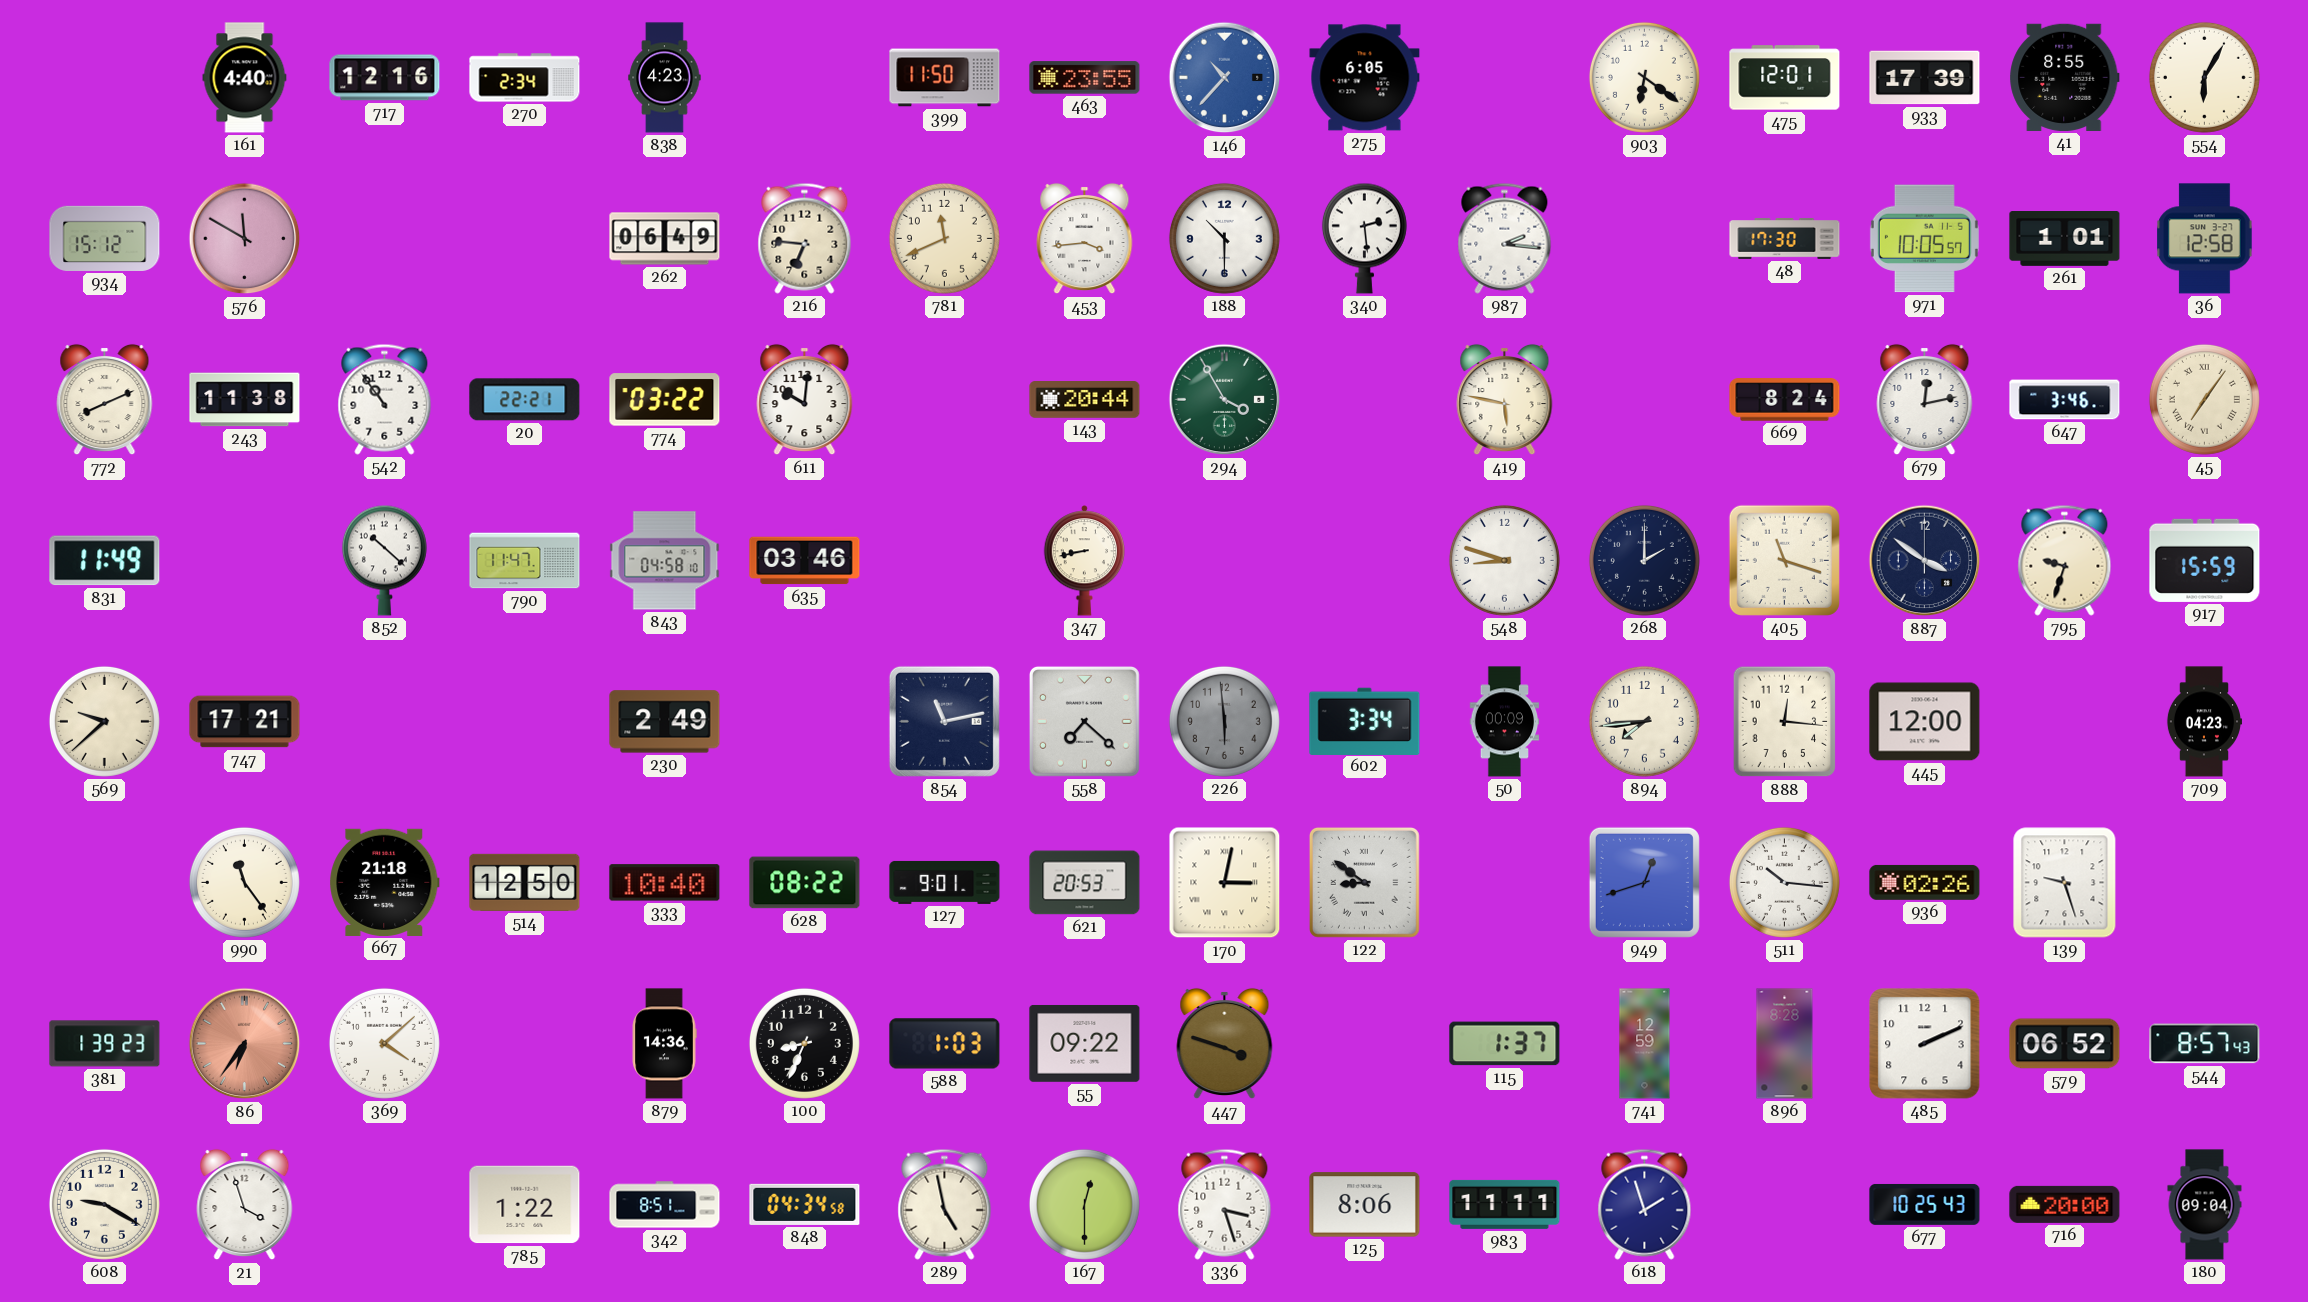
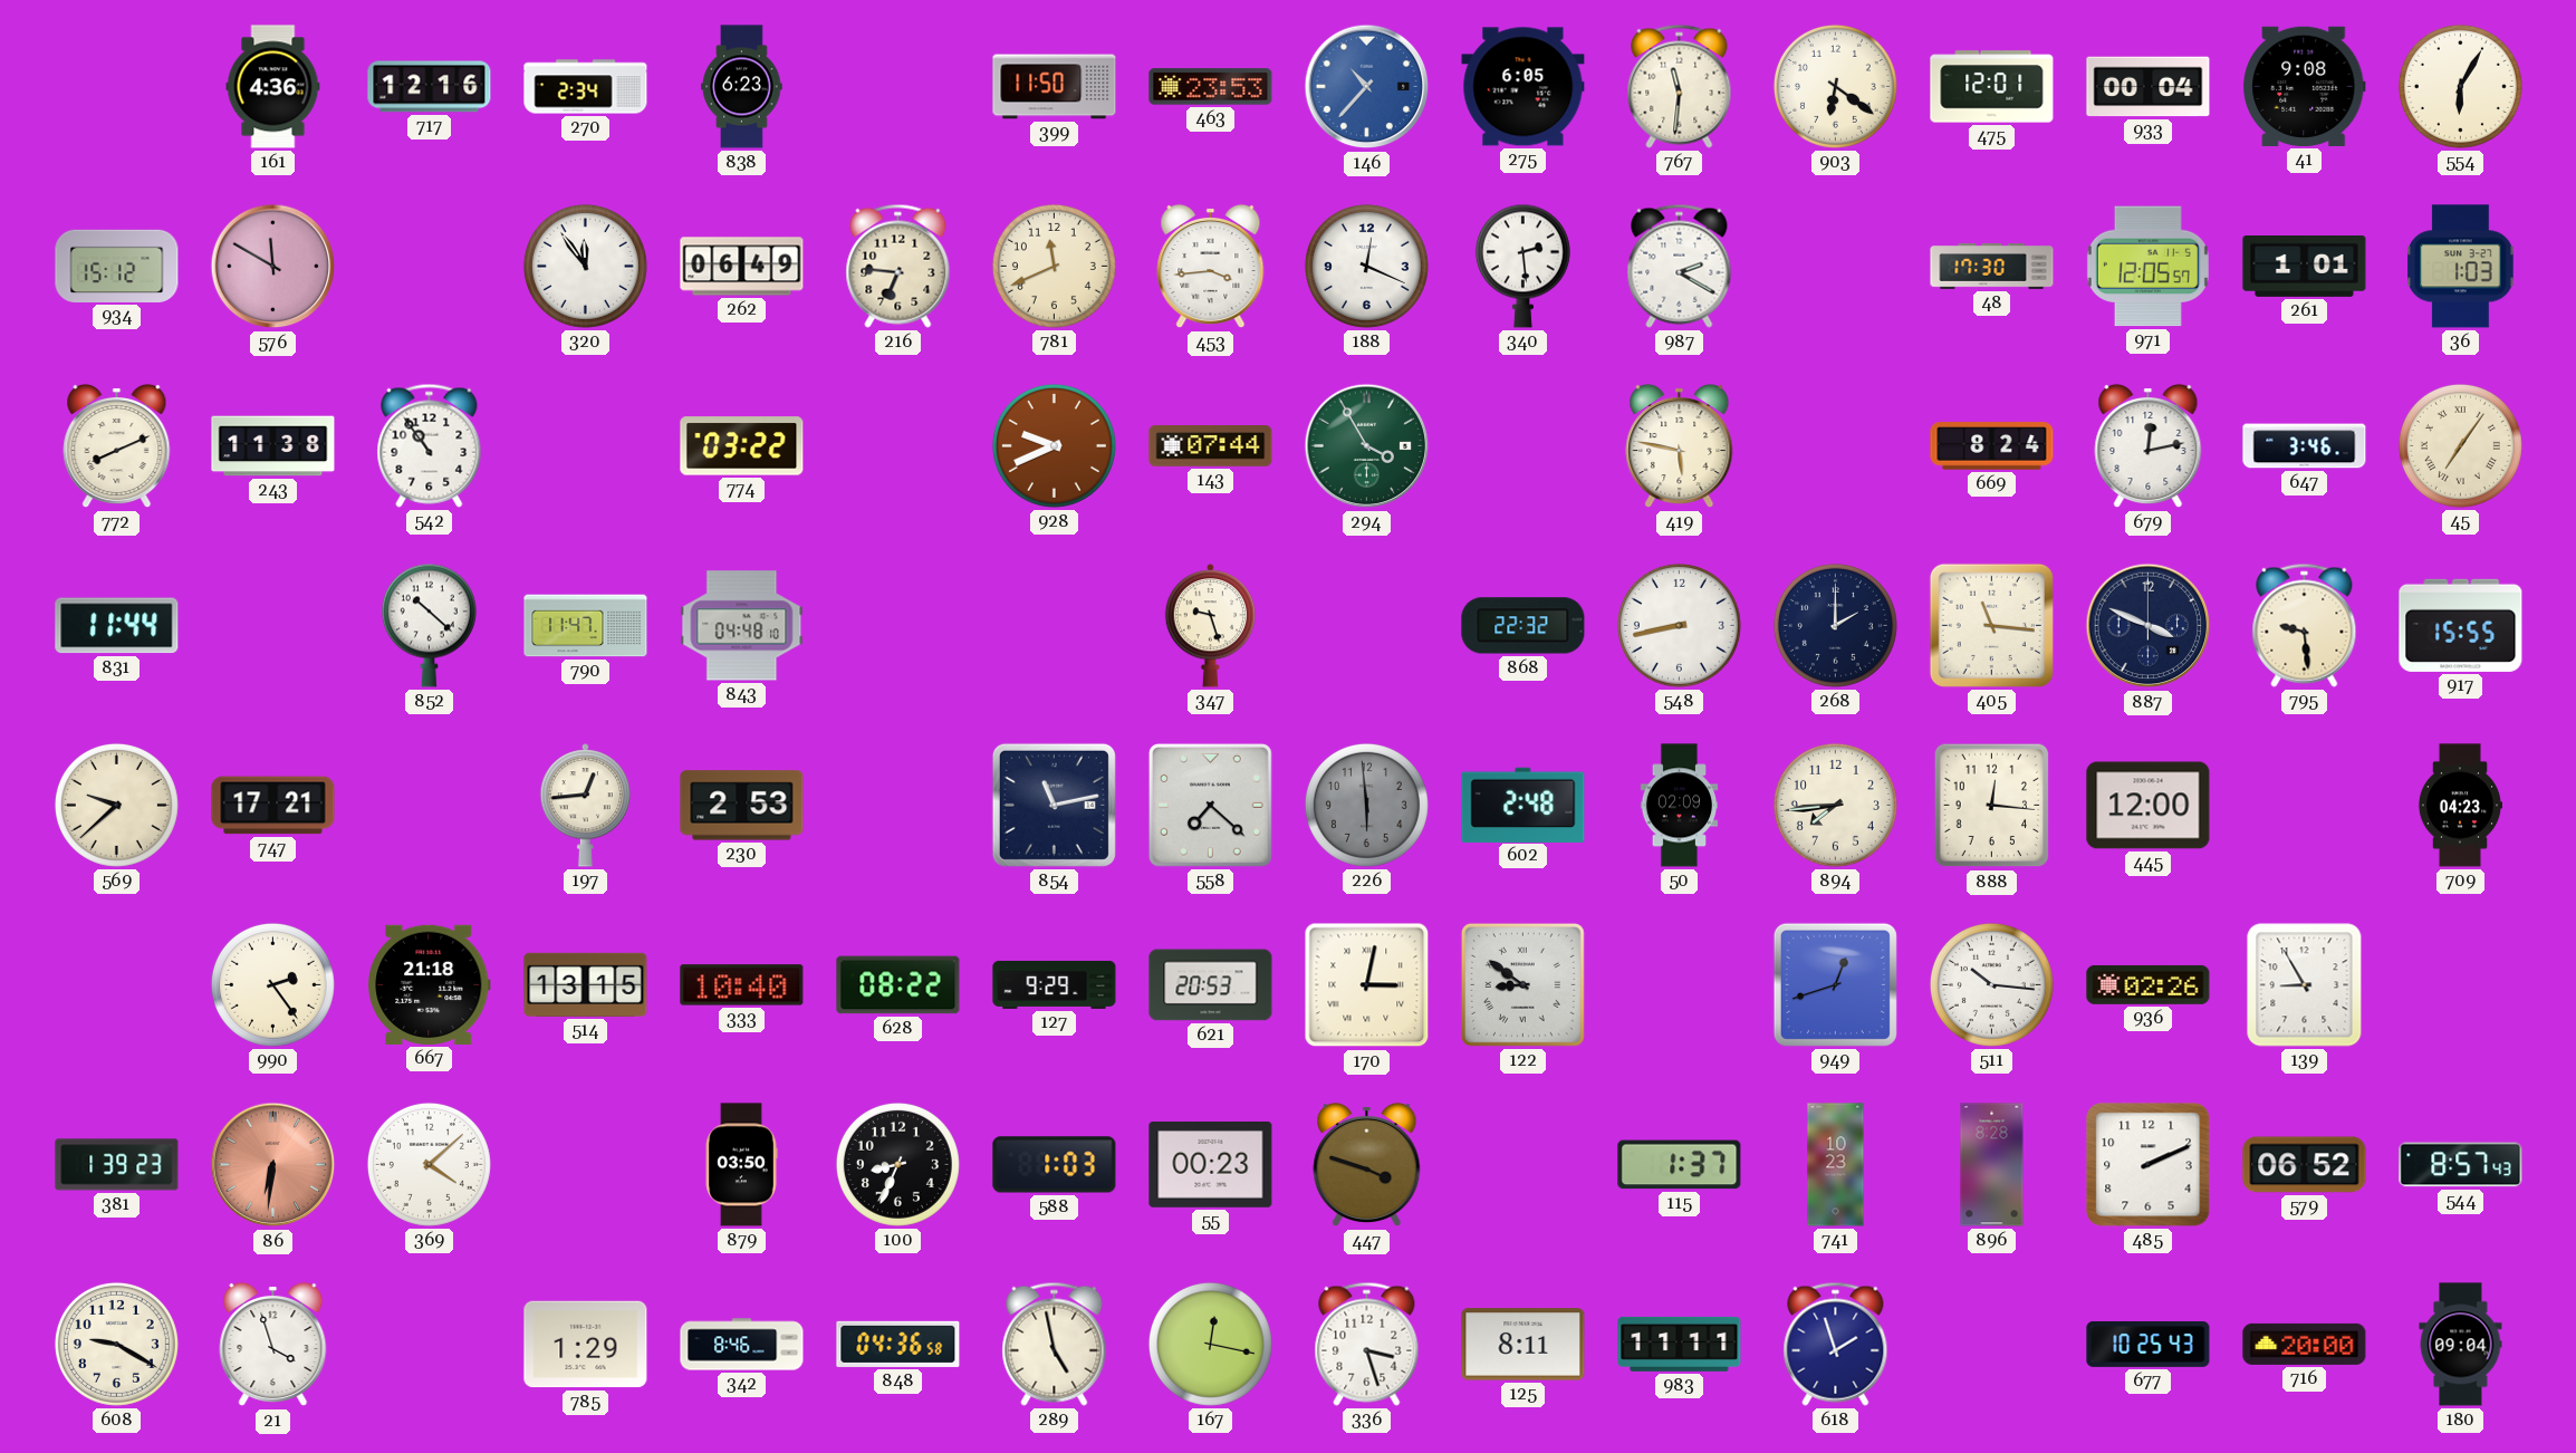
161: 4:40 -> 4:36 (273, 87)
838: 4:23 -> 6:23 (742, 87)
463: 23:55 -> 23:53 (1211, 87)
767: none -> 11:31 (1680, 86)
933: 17:39 -> 00:04 (2149, 87)
41: 8:55 -> 9:08 (2305, 86)
320: none -> 11:54 (585, 266)
188: 10:30 -> 12:19 (1366, 266)
987: 2:16 -> 2:20 (1680, 266)
971: 10:05 -> 12:05 (2147, 267)
36: 12:58 -> 1:03 (2461, 267)
20: 22:21 -> none (525, 400)
611: 10:01 -> none (805, 400)
928: none -> 9:41 (1054, 445)
143: 20:44 -> 07:44 (1211, 446)
831: 11:49 -> 11:44 (117, 626)
843: 04:58 -> 04:48 (742, 626)
635: 03:46 -> none (805, 561)
347: 8:43 -> 9:27 (1211, 626)
868: none -> 22:32 (1524, 626)
548: 8:48 -> 8:43 (1679, 625)
405: 11:18 -> 11:16 (1991, 625)
887: 3:51 -> 3:49 (2149, 626)
795: 9:33 -> 9:29 (2305, 625)
917: 15:59 -> 15:55 (2461, 625)
197: none -> 12:44 (586, 806)
230: 2:49 -> 2:53 (742, 806)
602: 3:34 -> 2:48 (1524, 805)
50: 00:09 -> 02:09 (1680, 806)
990: 11:24 -> 2:24 (272, 984)
514: 12:50 -> 13:15 (586, 984)
127: 9:01 -> 9:29 (1055, 984)
139: 9:27 -> 8:55 (2305, 985)
86: 6:36 -> 6:31 (273, 1165)
879: 14:36 -> 03:50 (741, 1165)
55: 09:22 -> 00:23 (1211, 1164)
741: 12:59 -> 10:23 (1836, 1165)
785: 1:22 -> 1:29 (586, 1345)
342: 8:51 -> 8:46 (742, 1345)
848: 04:34 -> 04:36 (898, 1344)
167: 12:30 -> 12:17 (1210, 1344)
125: 8:06 -> 8:11 (1524, 1345)
